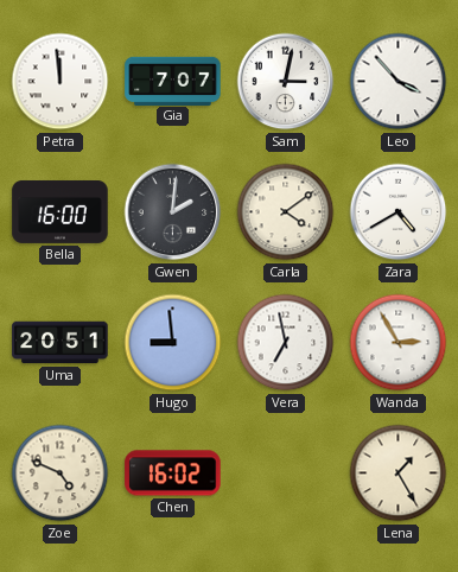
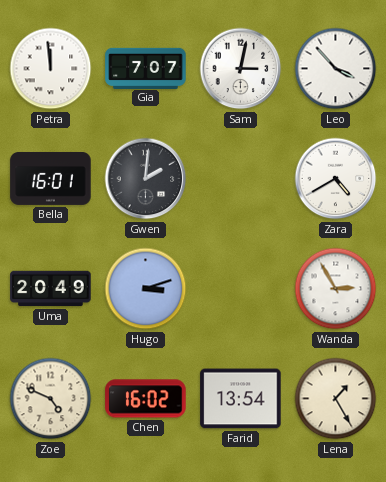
Bella: 16:00 -> 16:01 (51, 178)
Carla: 4:09 -> none (286, 212)
Uma: 20:51 -> 20:49 (51, 289)
Hugo: 8:59 -> 3:12 (146, 289)
Vera: 6:58 -> none (286, 343)
Farid: none -> 13:54 (241, 399)
